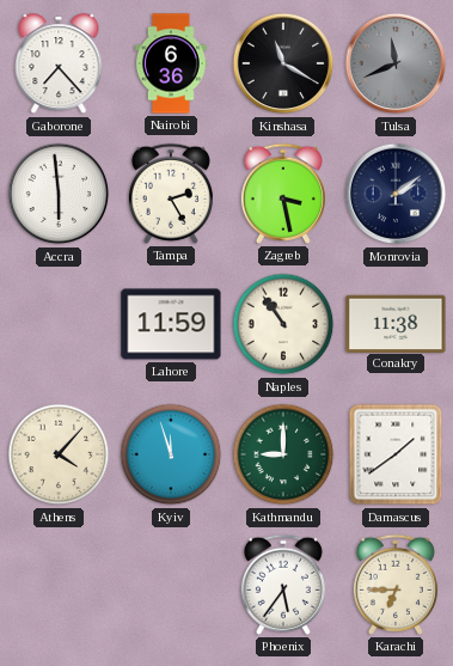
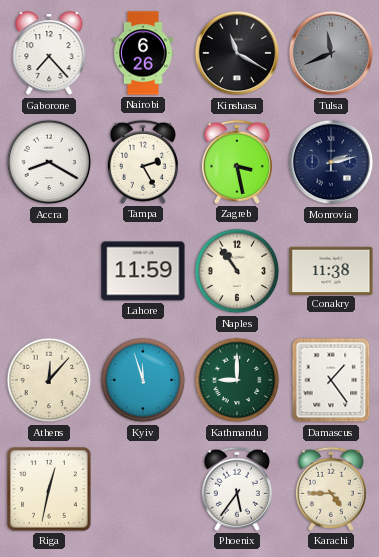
Nairobi: 6:36 -> 6:26 (143, 53)
Accra: 5:59 -> 8:20 (49, 162)
Monrovia: 2:09 -> 2:13 (331, 162)
Athens: 4:07 -> 12:07 (49, 380)
Damascus: 1:39 -> 1:24 (331, 380)
Riga: none -> 12:32 (49, 489)
Karachi: 6:45 -> 4:45 (331, 489)
